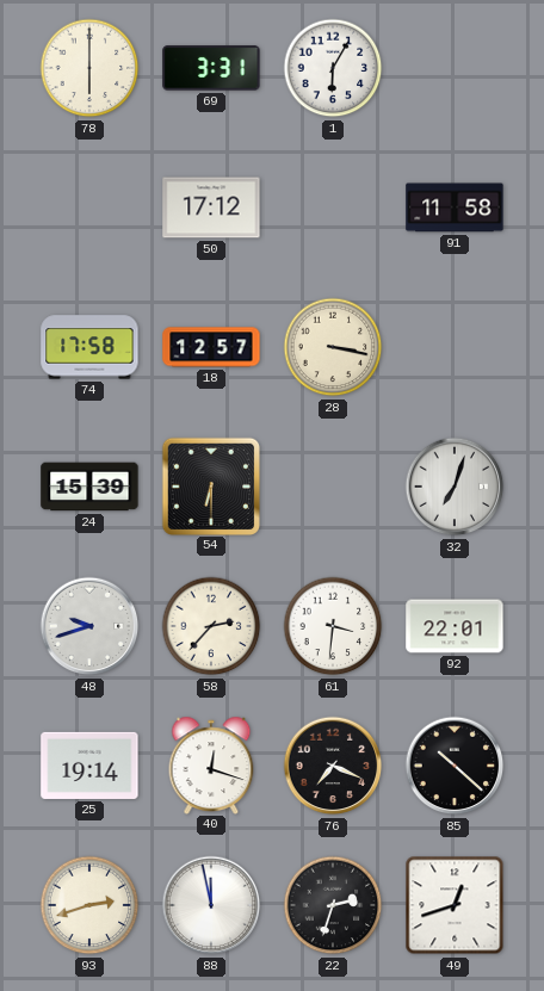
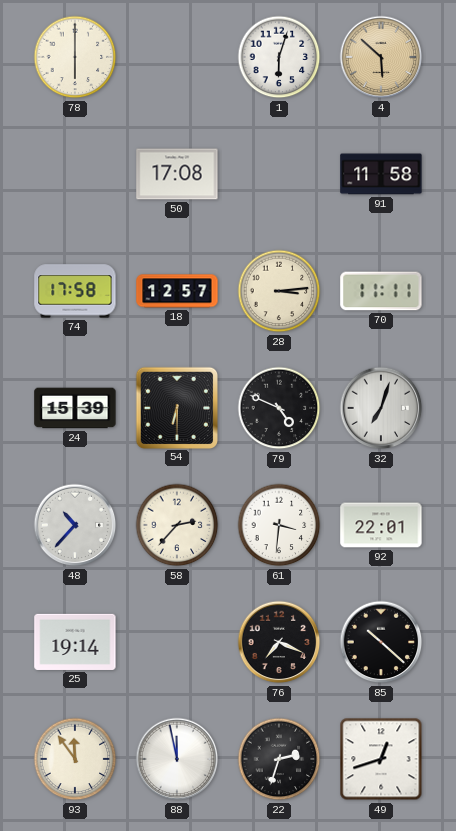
69: 3:31 -> none (211, 68)
1: 6:05 -> 6:03 (279, 57)
4: none -> 5:52 (381, 57)
50: 17:12 -> 17:08 (177, 174)
28: 3:17 -> 3:14 (279, 291)
70: none -> 11:11 (381, 291)
79: none -> 4:49 (279, 408)
48: 9:42 -> 10:37 (75, 525)
40: 12:18 -> none (211, 764)
93: 2:42 -> 11:54 (75, 759)
